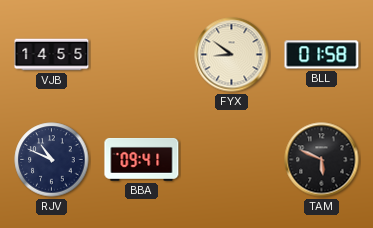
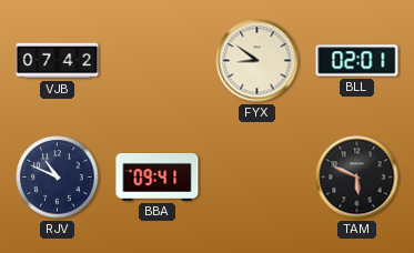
VJB: 14:55 -> 07:42 (58, 61)
BLL: 01:58 -> 02:01 (357, 61)
